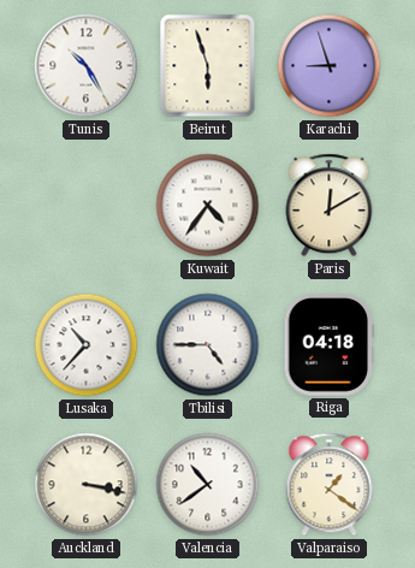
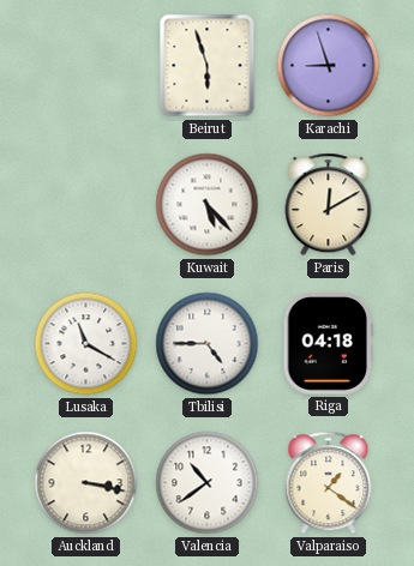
Tunis: 10:25 -> none (87, 66)
Kuwait: 4:36 -> 5:23 (208, 205)
Lusaka: 10:37 -> 11:20 (86, 344)
